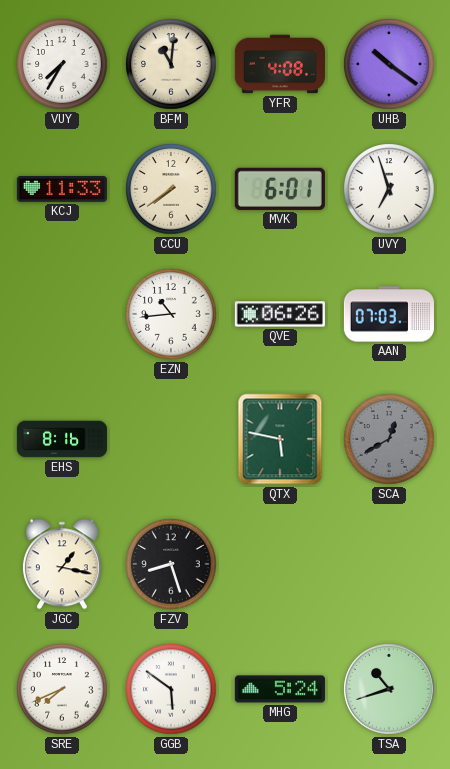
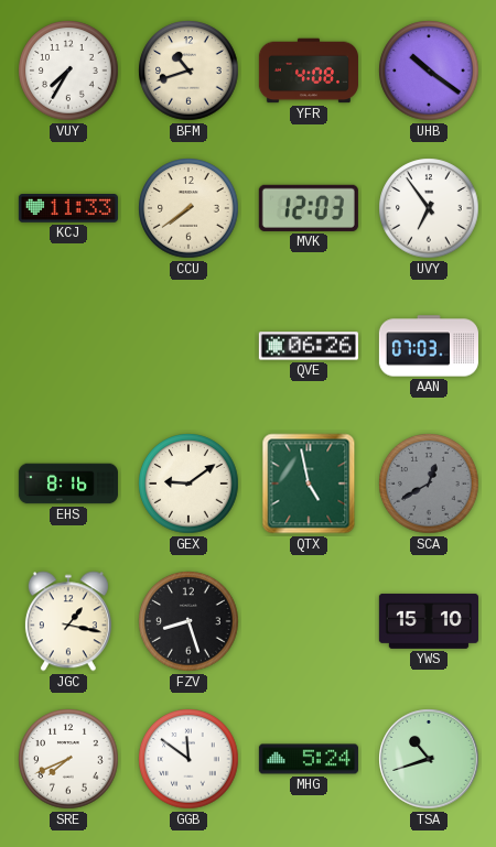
BFM: 11:01 -> 10:42 (188, 70)
MVK: 6:01 -> 12:03 (309, 208)
UVY: 6:57 -> 6:54 (429, 208)
EZN: 10:44 -> none (171, 314)
GEX: none -> 9:09 (188, 484)
QTX: 5:47 -> 4:58 (309, 484)
YWS: none -> 15:10 (429, 621)
GGB: 5:51 -> 11:51 (188, 759)
